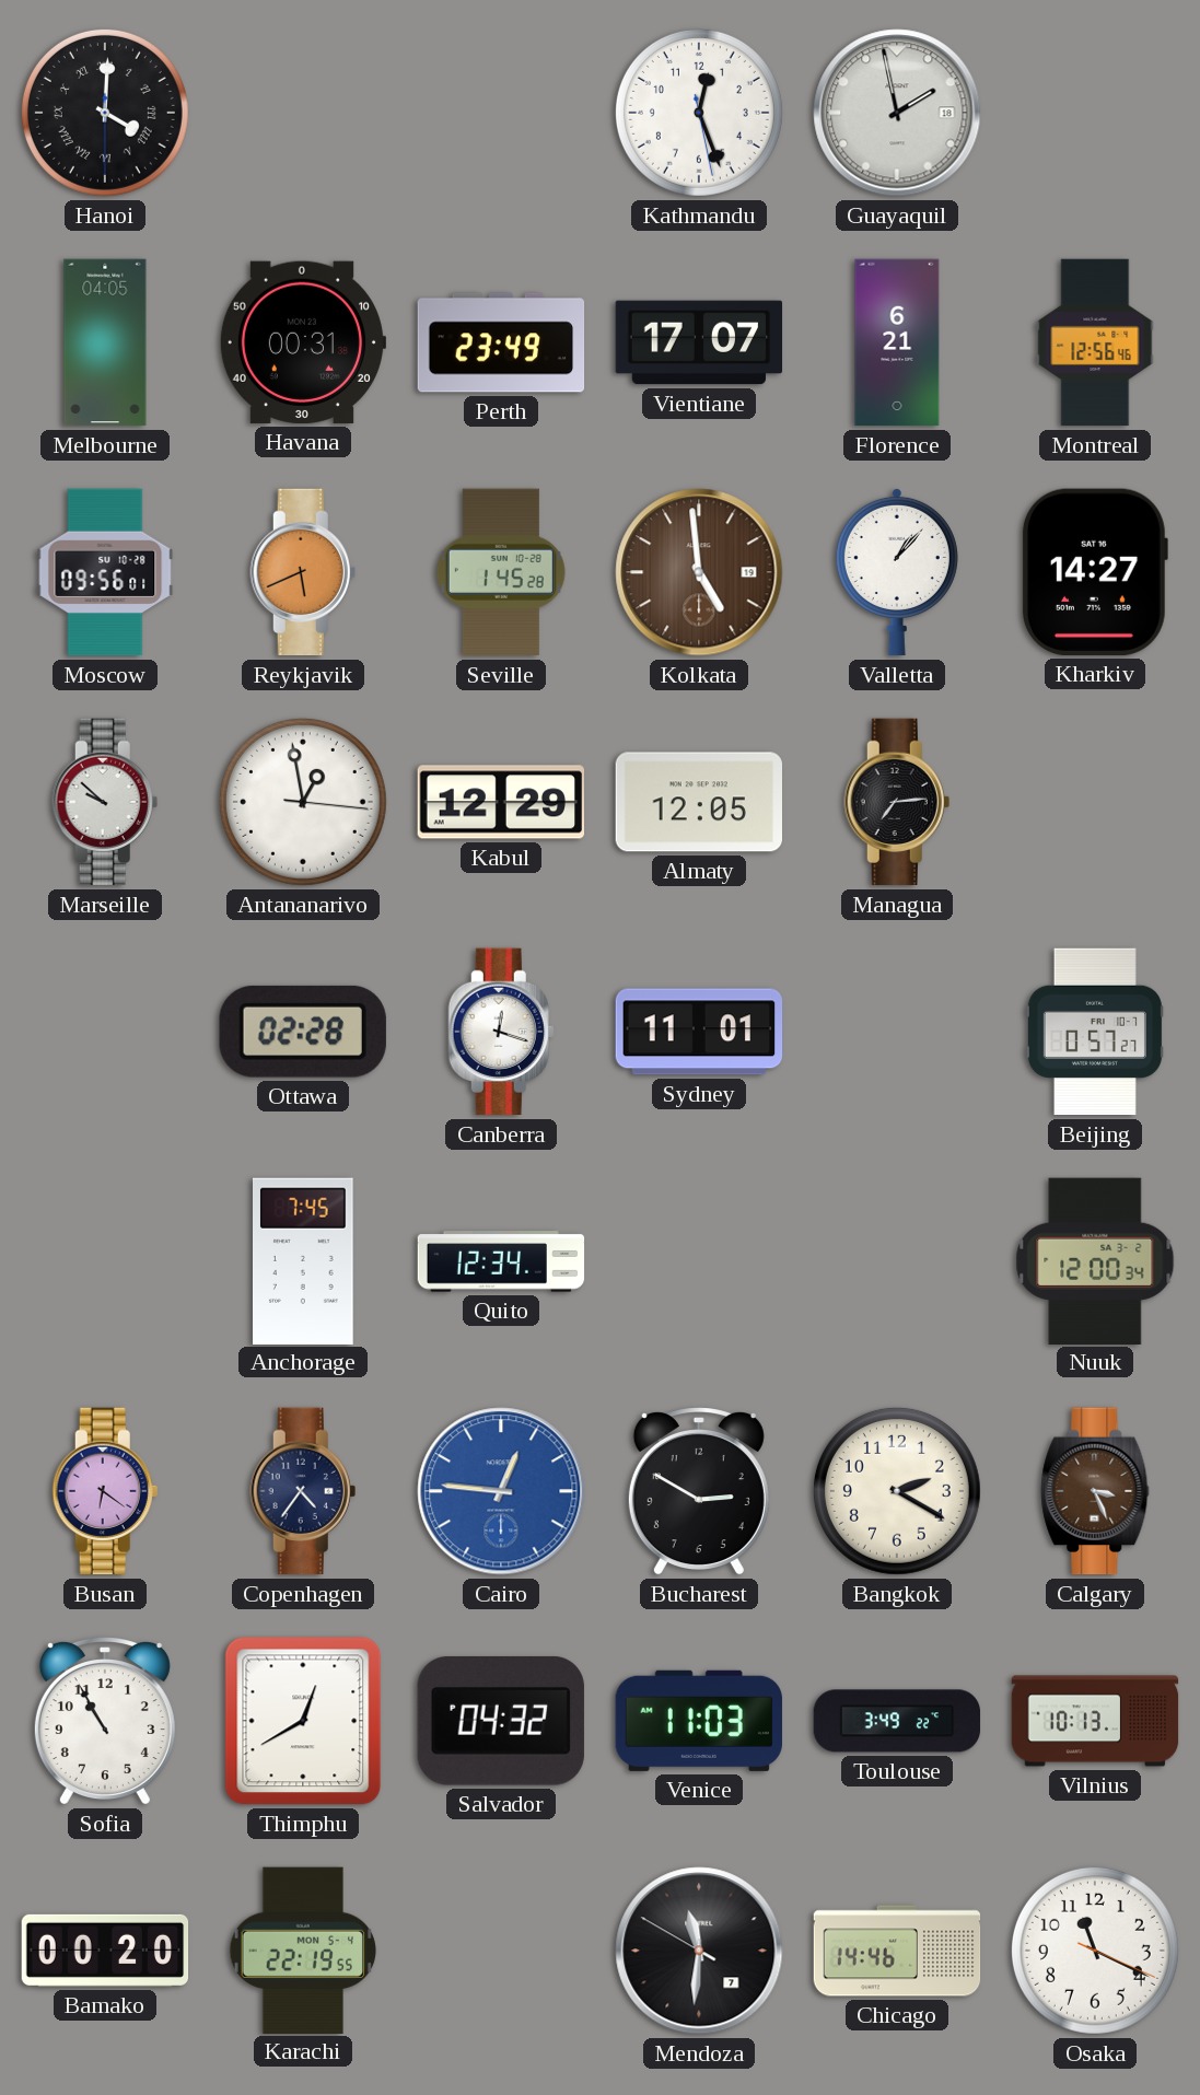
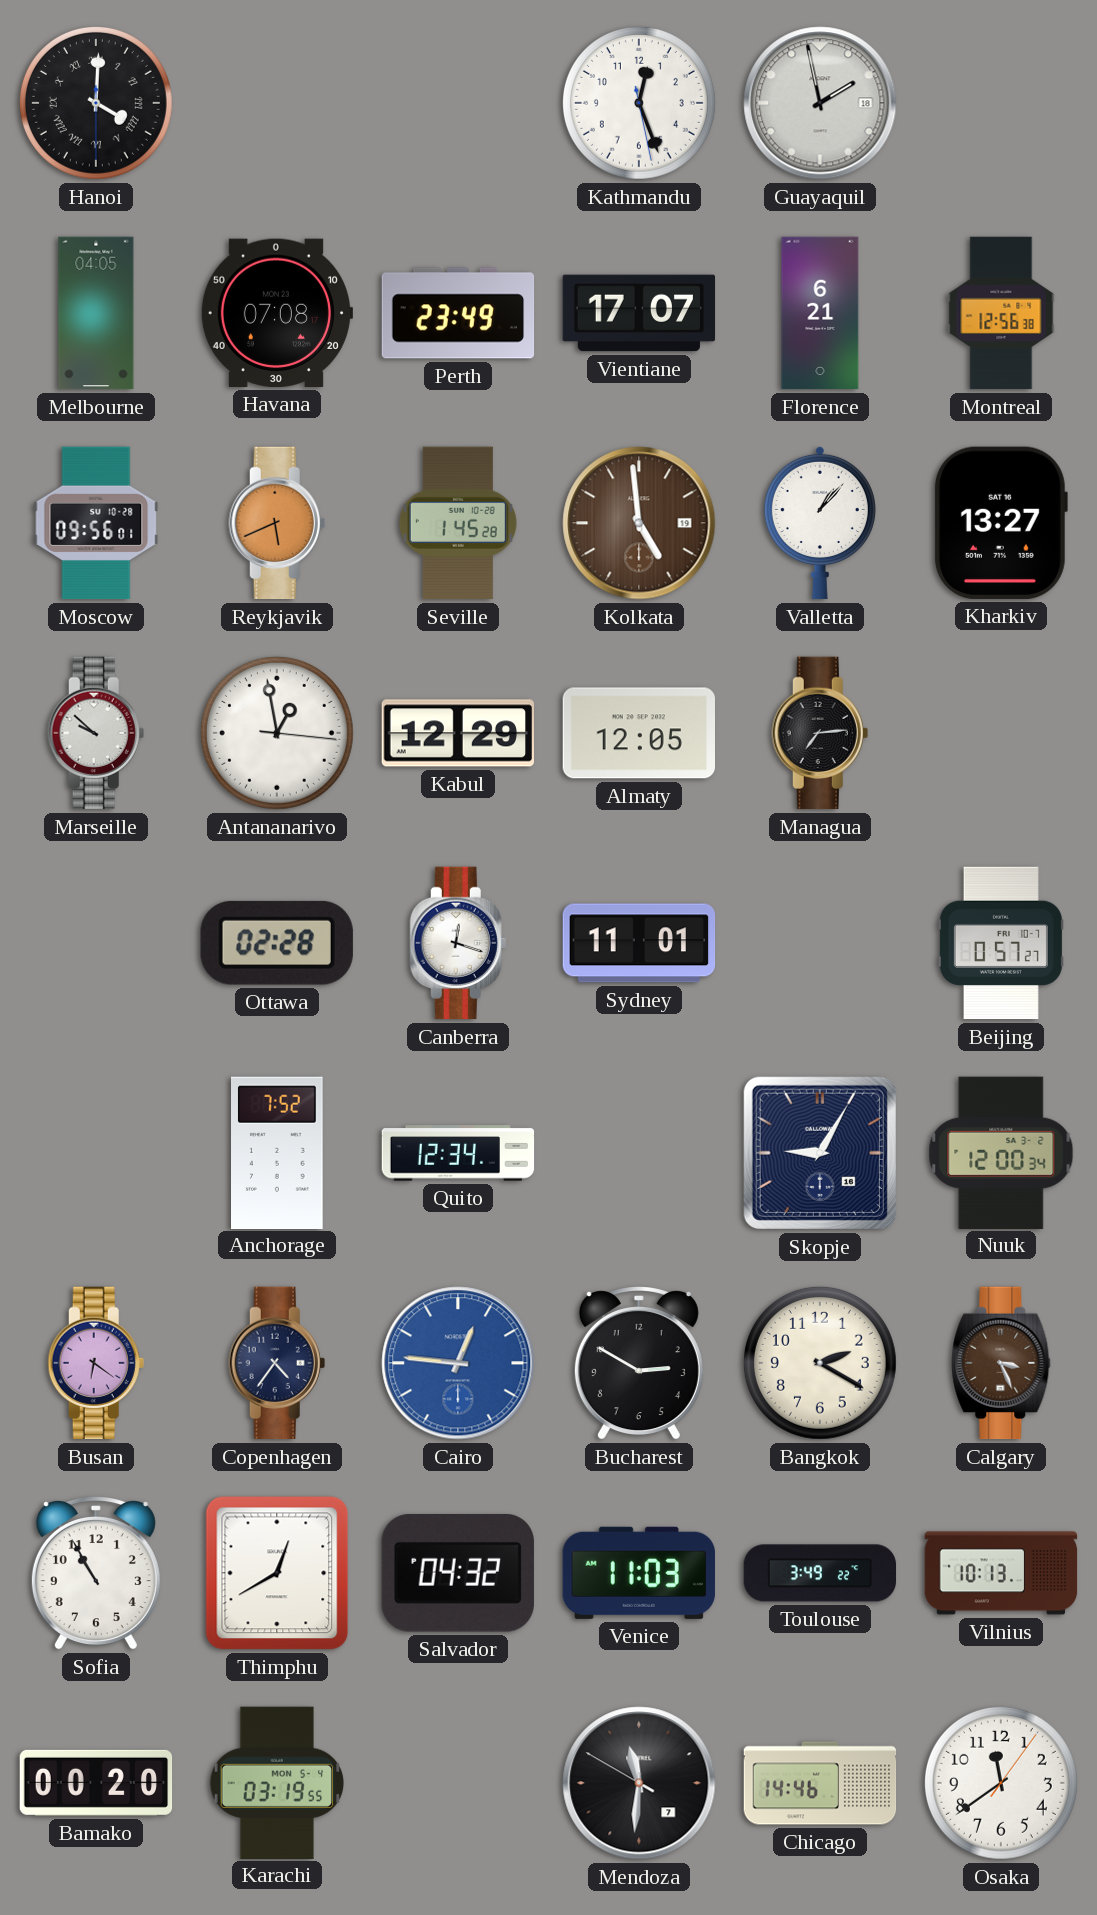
Havana: 00:31 -> 07:08 (276, 313)
Montreal: 12:56:46 -> 12:56:38 (1001, 313)
Kharkiv: 14:27 -> 13:27 (1000, 523)
Anchorage: 7:45 -> 7:52 (278, 1152)
Skopje: none -> 9:05 (820, 1153)
Karachi: 22:19 -> 03:19 (276, 1782)
Osaka: 11:19 -> 11:39 (1001, 1783)
